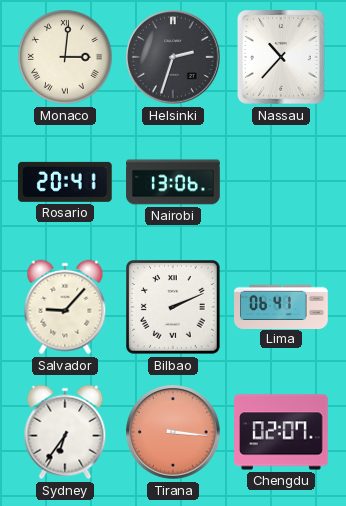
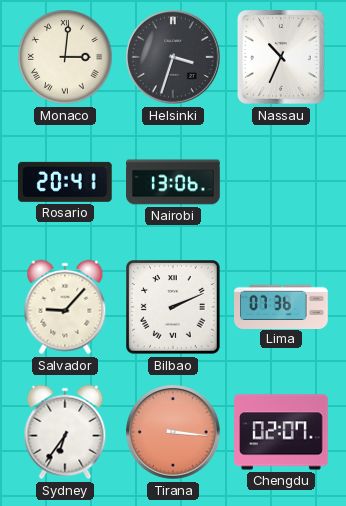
Helsinki: 2:33 -> 3:33 (173, 57)
Nassau: 10:37 -> 10:34 (282, 57)
Lima: 06:41 -> 07:36 (282, 306)
